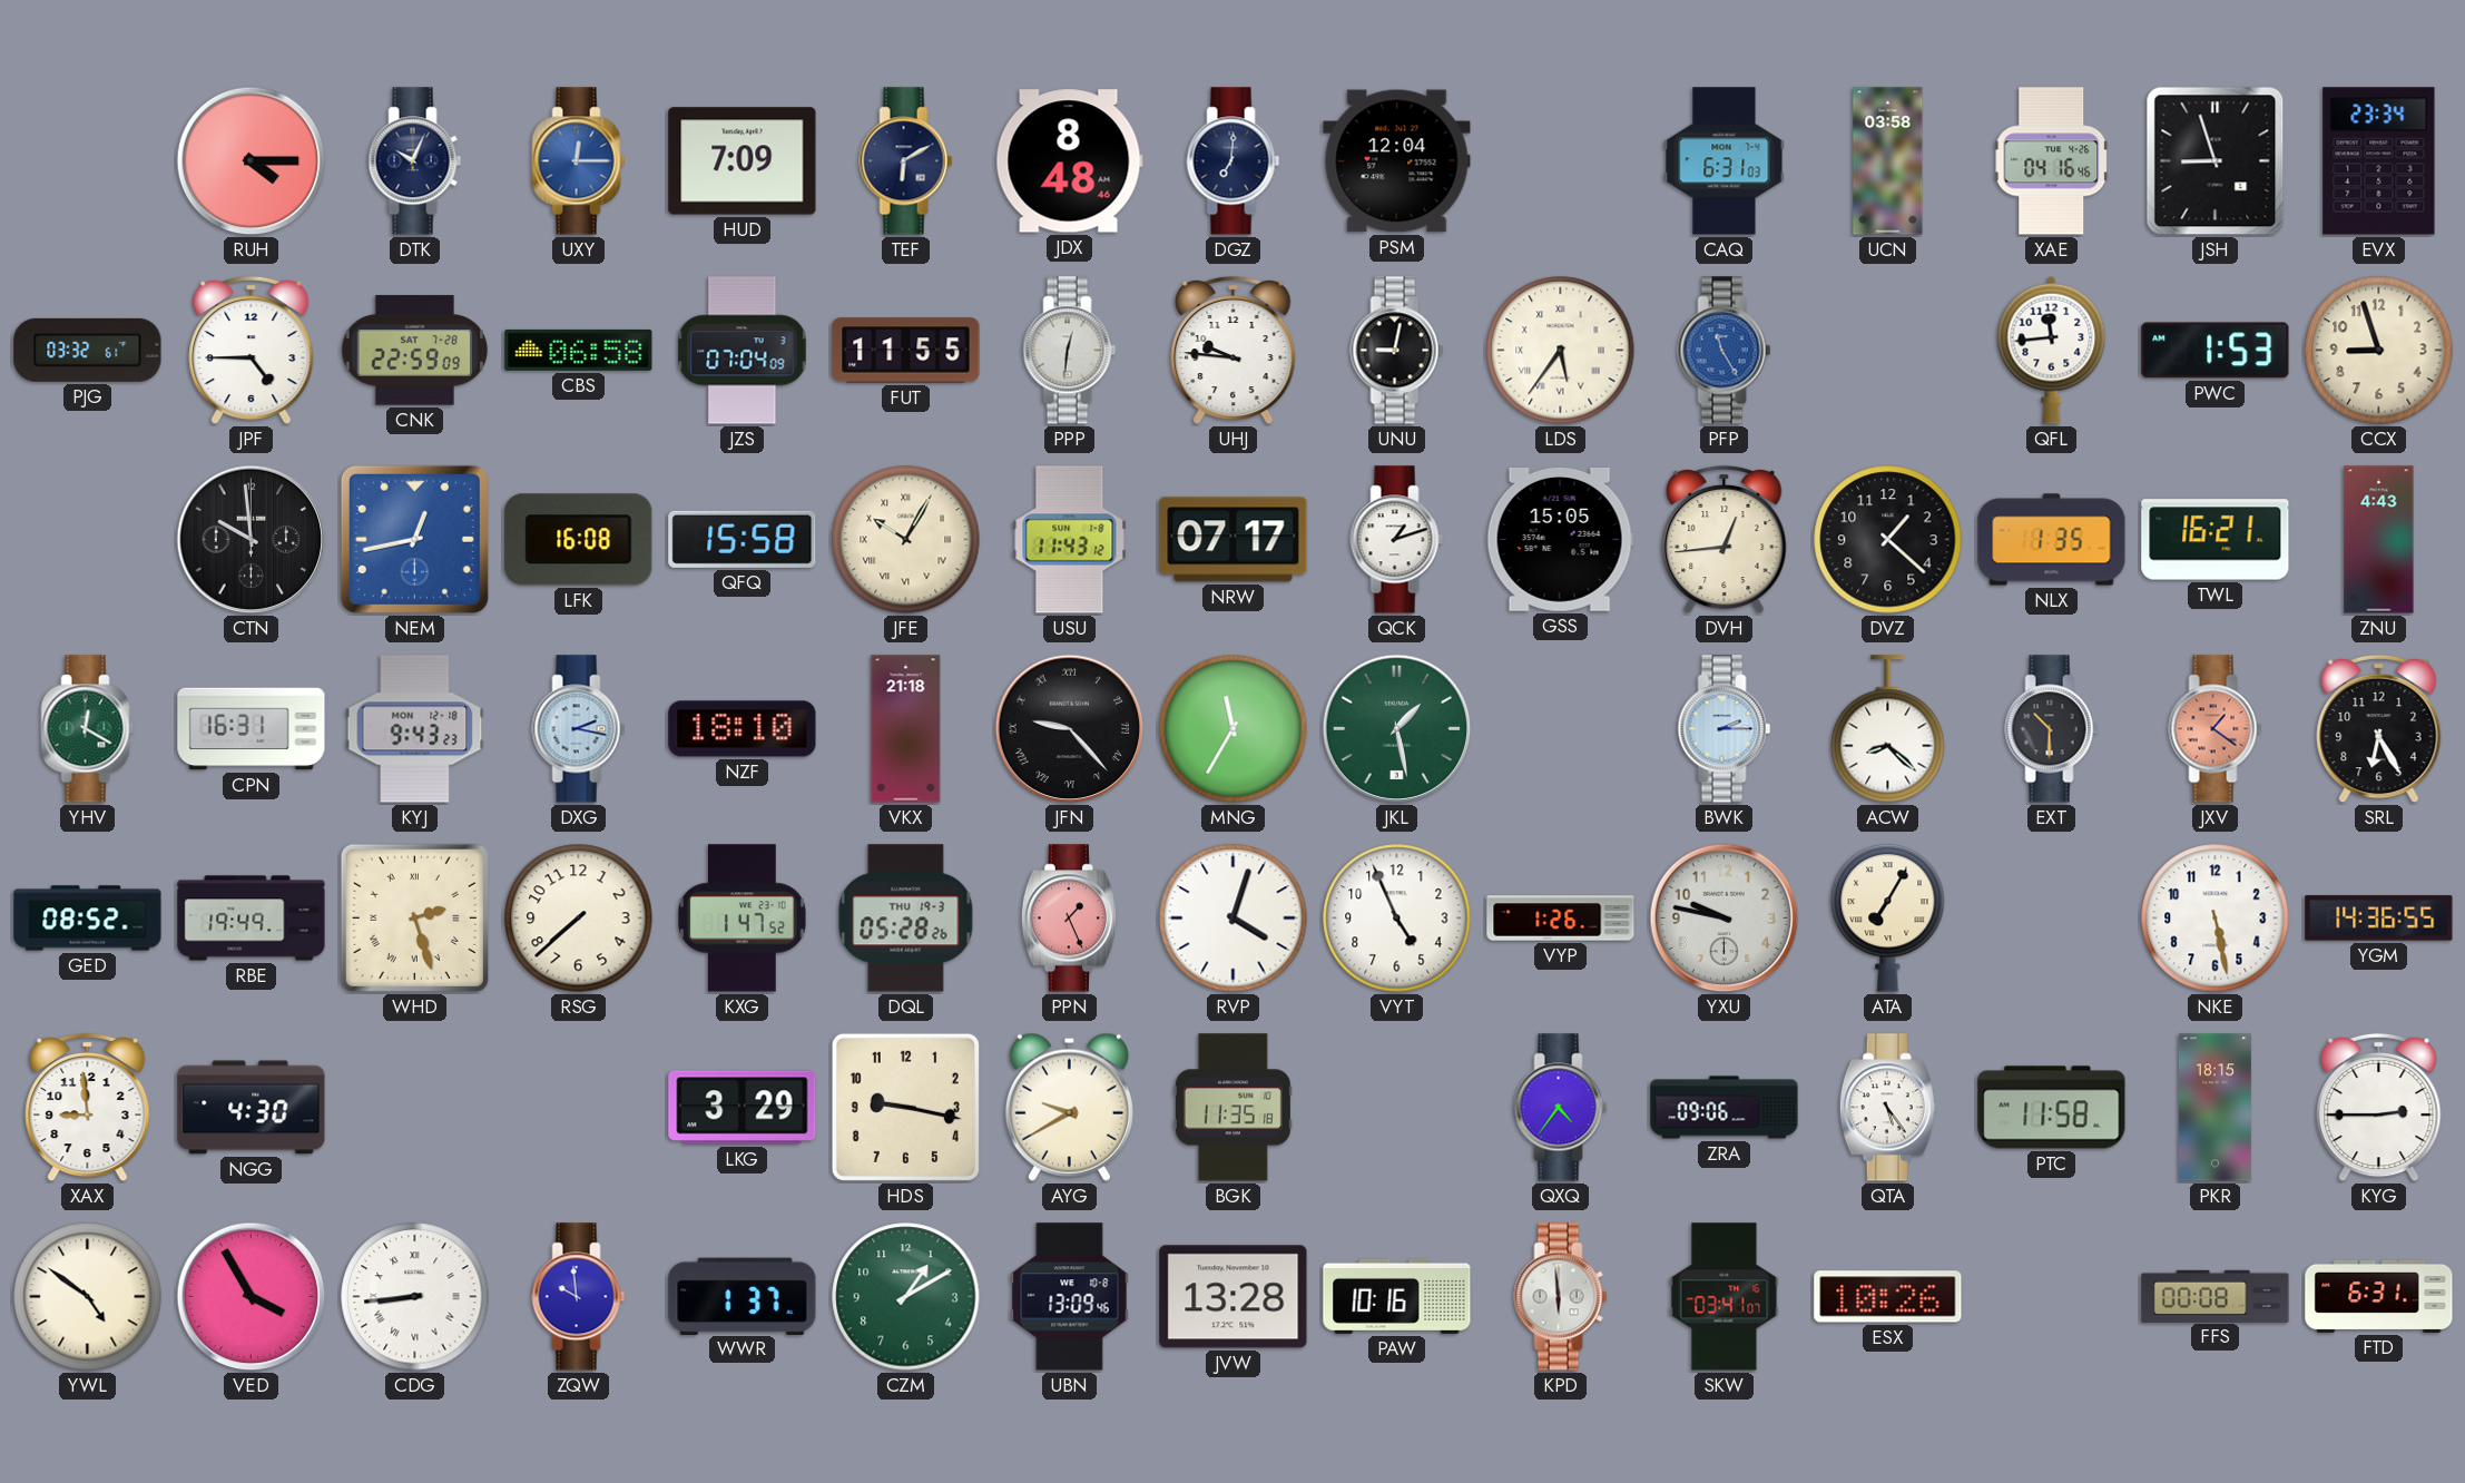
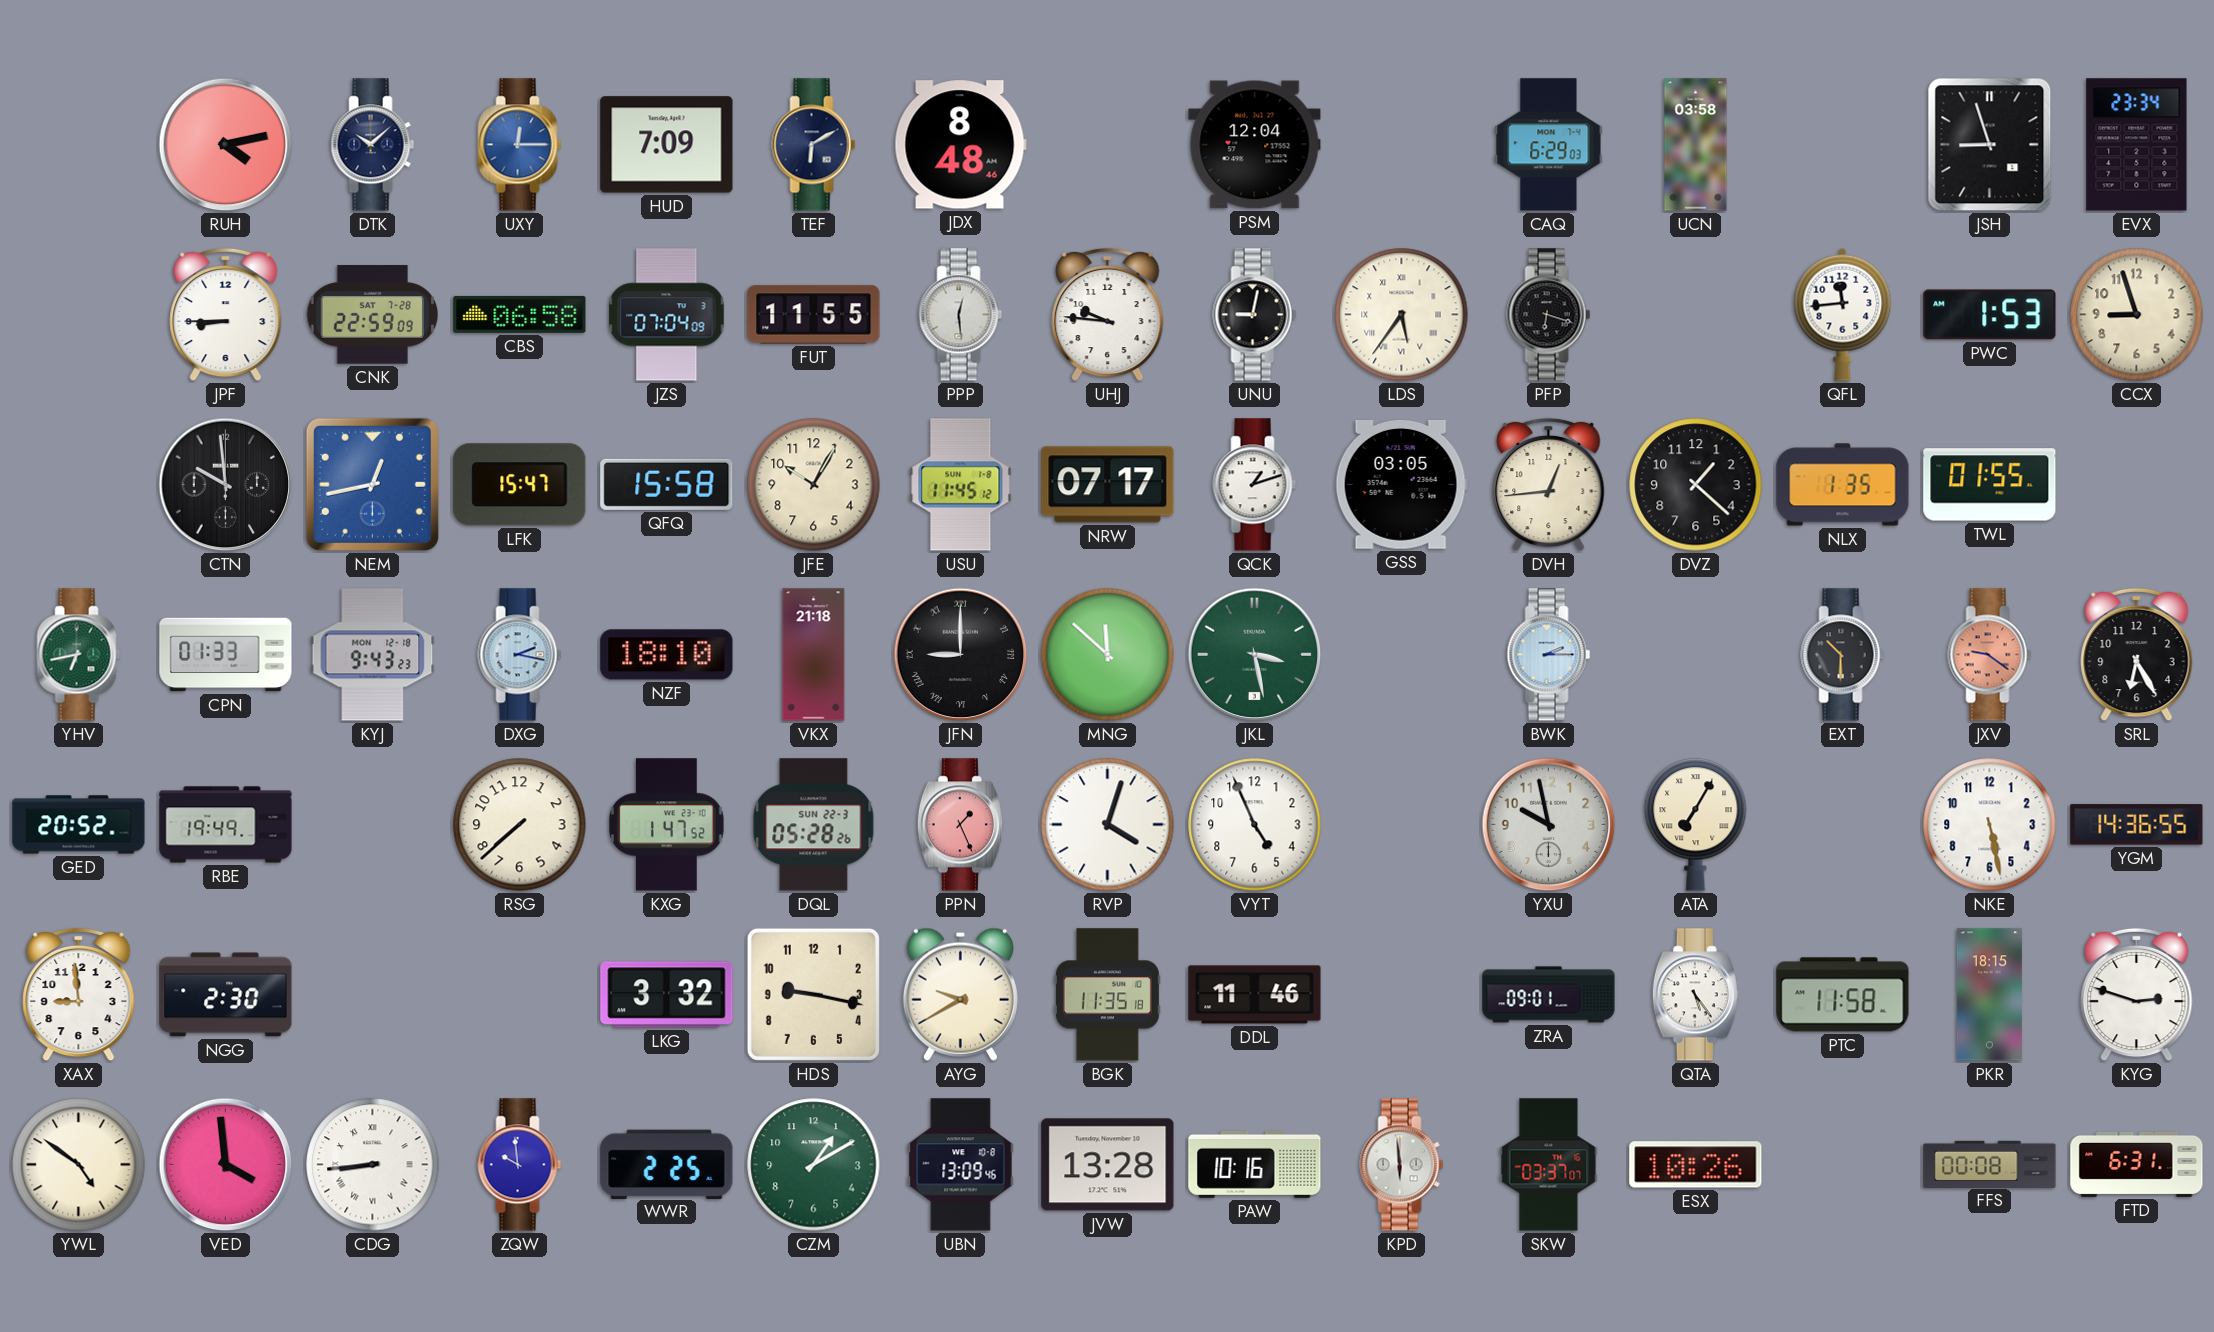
RUH: 4:15 -> 4:13 (226, 145)
DTK: 10:04 -> 10:08 (373, 145)
DGZ: 7:01 -> none (1234, 161)
CAQ: 6:31 -> 6:29 (1549, 145)
XAE: 04:16 -> none (2052, 161)
PJG: 03:32 -> none (88, 350)
JPF: 4:45 -> 8:45 (226, 315)
PPP: 12:31 -> 12:29 (961, 315)
PFP: 11:25 -> 6:18 (1549, 315)
PFP dial: blue -> black (1549, 315)
LFK: 16:08 -> 15:47 (520, 485)
JFE numerals: Roman -> Arabic (814, 485)
USU: 11:43 -> 11:45 (961, 485)
GSS: 15:05 -> 03:05 (1401, 484)
TWL: 16:21 -> 01:55 (1990, 485)
ZNU: 4:43 -> none (2379, 540)
YHV: 12:20 -> 6:43 (79, 655)
CPN: 16:31 -> 01:33 (226, 655)
JFN: 9:23 -> 9:00 (961, 655)
MNG: 11:35 -> 11:52 (1108, 655)
JKL: 1:28 -> 3:28 (1255, 655)
ACW: 8:22 -> none (1888, 729)
JXV: 1:21 -> 9:21 (1990, 655)
GED: 08:52 -> 20:52 (79, 825)
WHD: 2:27 -> none (414, 917)
DQL date: THU 19-3 -> SUN 22-3 (814, 825)
VYP: 1:26 -> none (1561, 919)
YXU: 9:47 -> 9:58 (1549, 825)
NGG: 4:30 -> 2:30 (226, 995)
LKG: 3:29 -> 3:32 (667, 995)
DDL: none -> 11:46 (1255, 995)
QXQ: 4:36 -> none (1561, 1108)
ZRA: 09:06 -> 09:01 (1549, 995)
KYG: 2:45 -> 2:48 (2137, 995)
VED: 3:55 -> 3:59 (226, 1165)
WWR: 1:37 -> 2:25 (667, 1164)
SKW: 03:41 -> 03:37 (1549, 1165)
